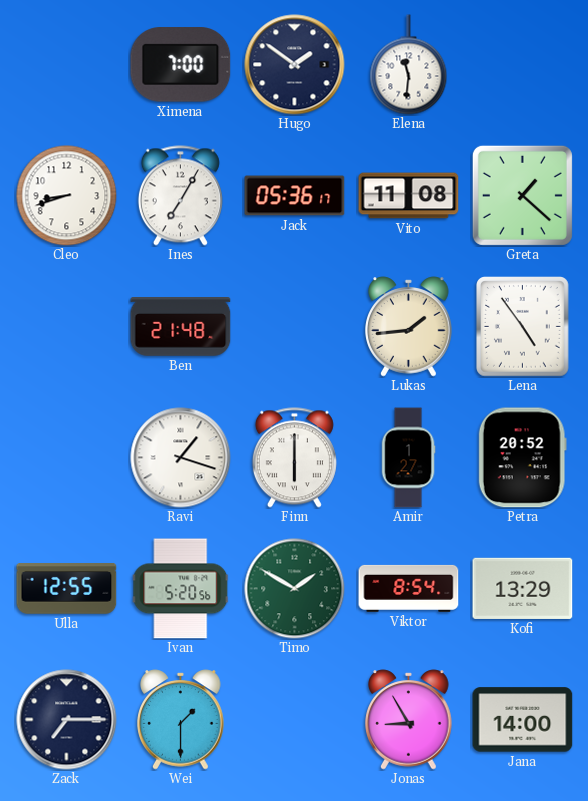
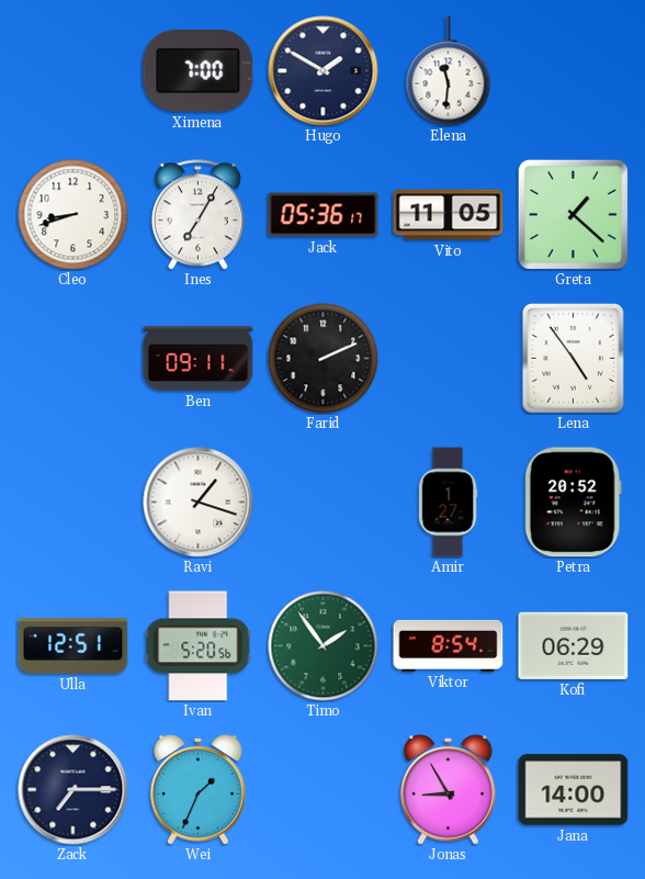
Hugo: 1:51 -> 1:50 (324, 71)
Vito: 11:08 -> 11:05 (449, 215)
Ben: 21:48 -> 09:11 (199, 359)
Farid: none -> 2:11 (324, 359)
Lukas: 1:44 -> none (409, 327)
Finn: 6:00 -> none (294, 458)
Ulla: 12:55 -> 12:51 (73, 646)
Timo: 1:50 -> 1:54 (324, 646)
Kofi: 13:29 -> 06:29 (574, 645)
Wei: 1:30 -> 1:34 (199, 790)
